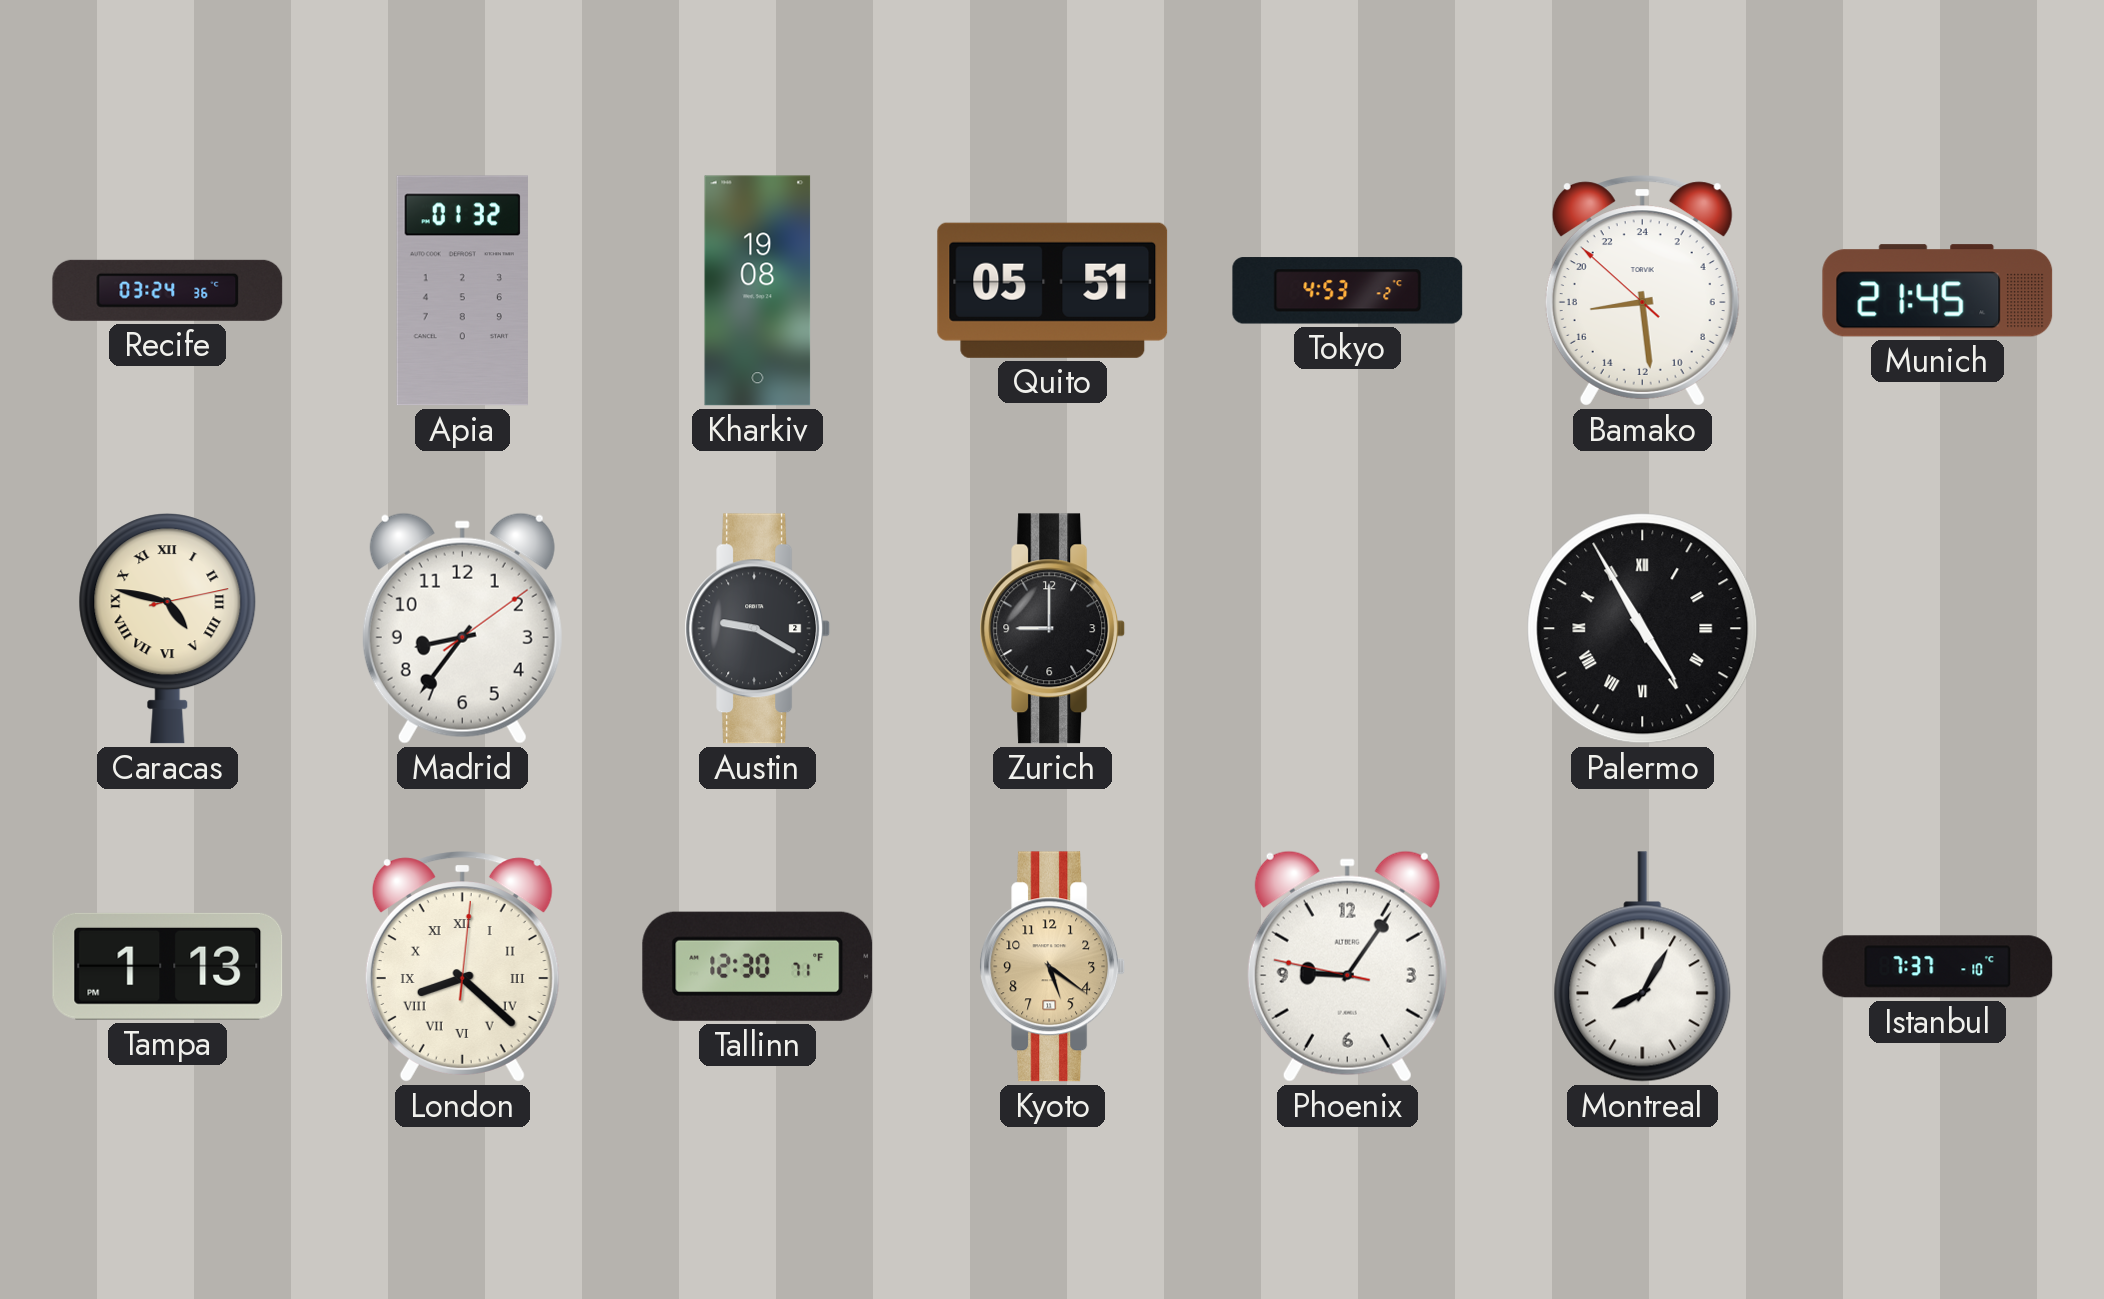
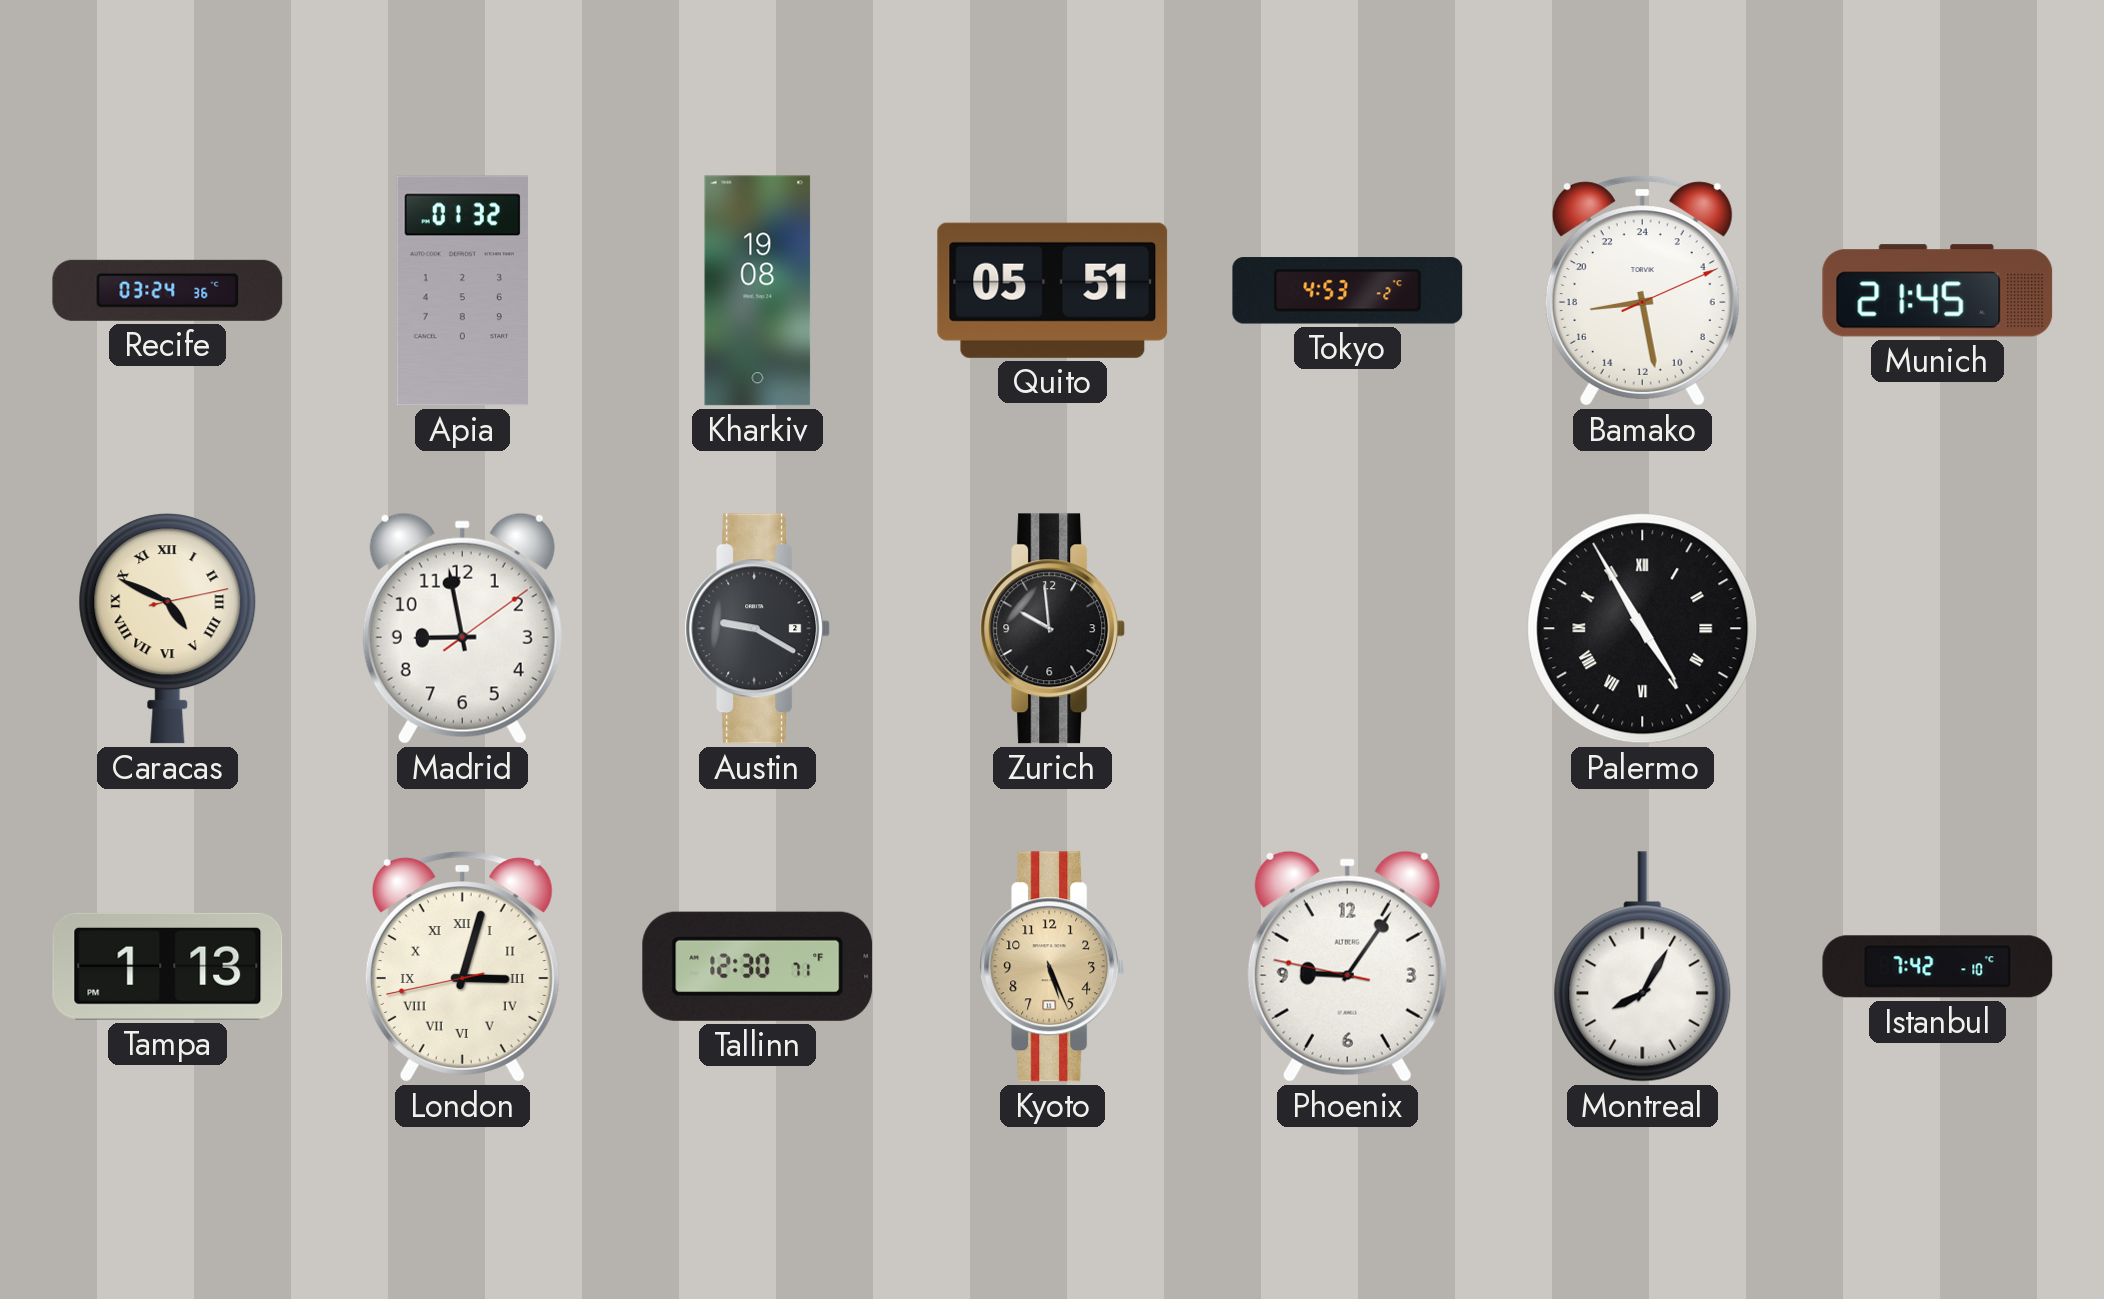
Bamako: 17:28:52 -> 17:28:11 (1642, 291)
Caracas: 4:47 -> 4:49 (168, 629)
Madrid: 8:36 -> 8:58 (462, 628)
Zurich: 9:00 -> 9:59 (1053, 629)
London: 8:22 -> 3:02 (462, 967)
Kyoto: 5:21 -> 5:26 (1053, 967)
Istanbul: 7:37 -> 7:42 (1938, 967)
